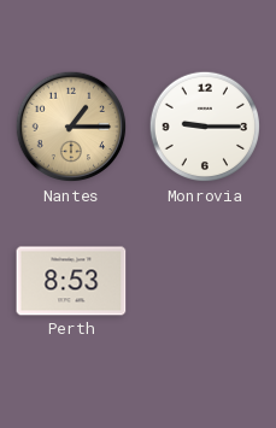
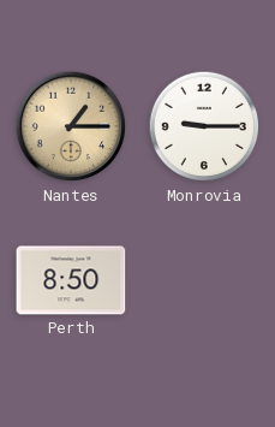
Perth: 8:53 -> 8:50 (71, 280)
